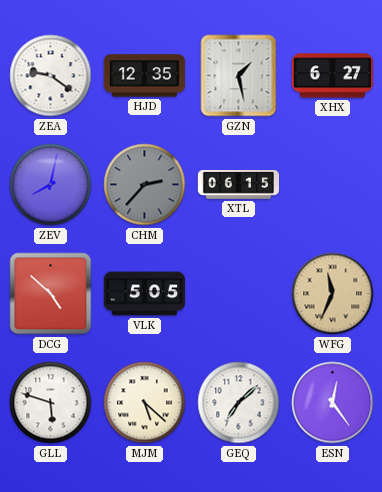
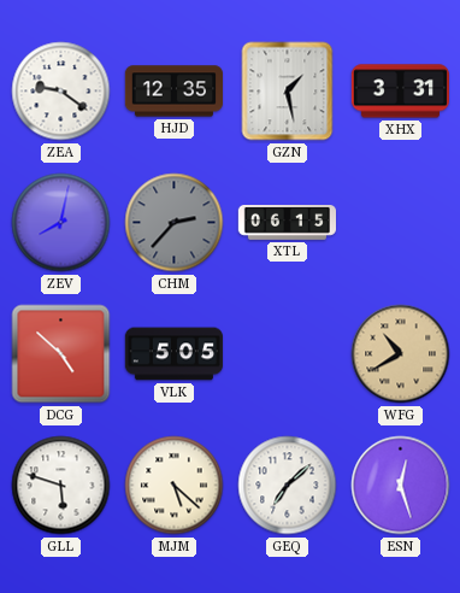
XHX: 6:27 -> 3:31 (400, 92)
WFG: 11:34 -> 10:40 (401, 354)
ESN: 12:24 -> 12:27 (401, 486)
